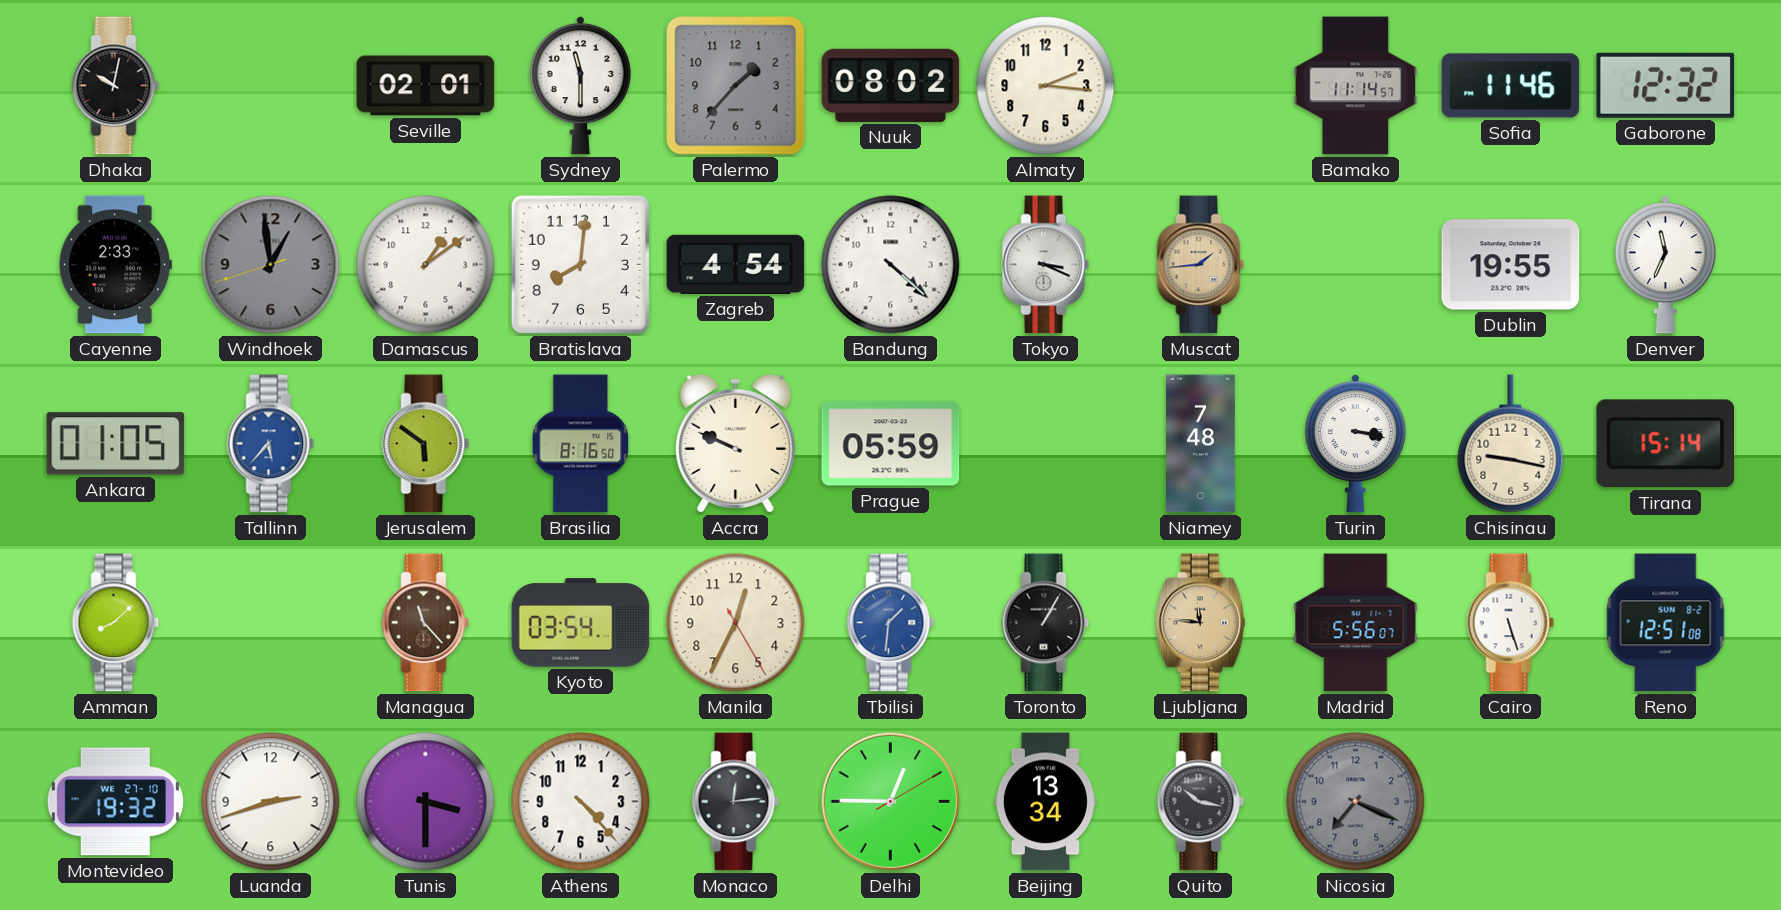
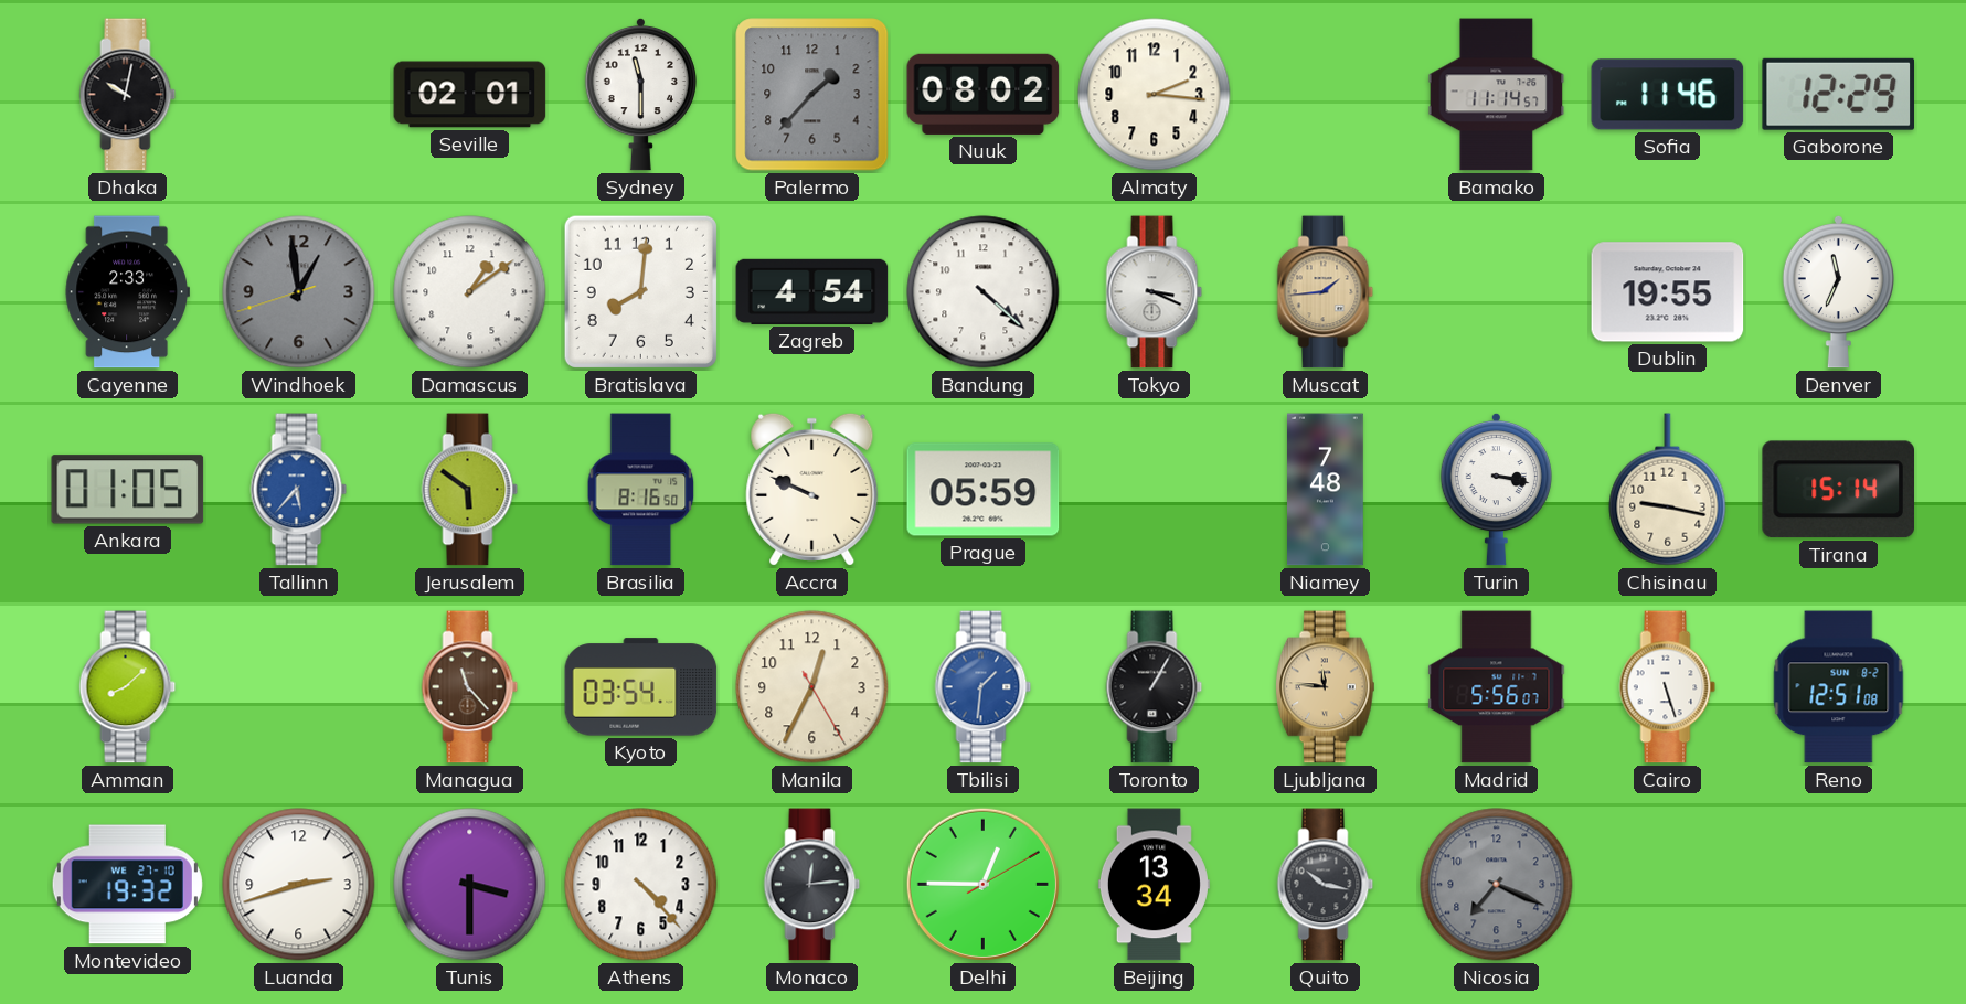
Gaborone: 12:32 -> 12:29 (1838, 94)
